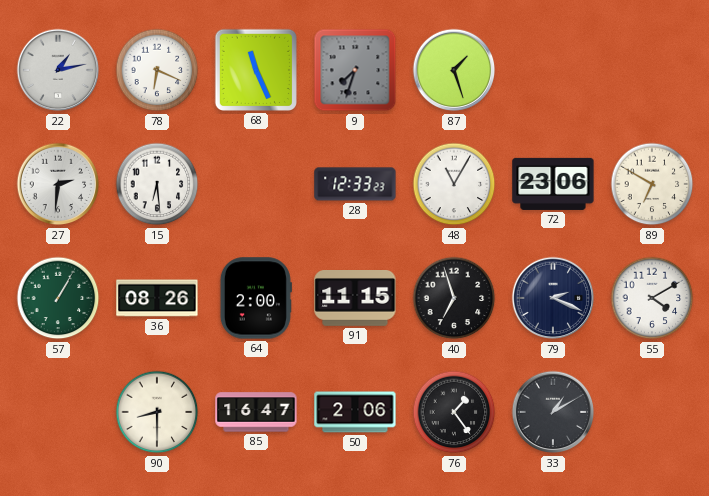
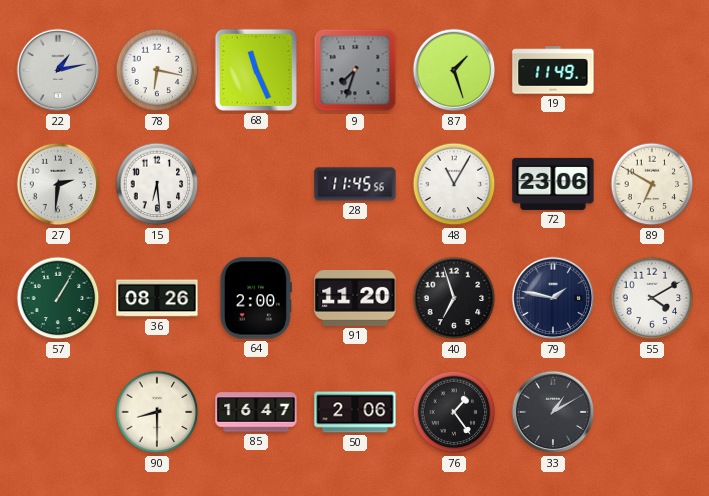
78: 6:19 -> 6:17 (157, 70)
19: none -> 11:49 (553, 70)
28: 12:33 -> 11:45 (355, 184)
91: 11:15 -> 11:20 (355, 299)
79: 2:19 -> 1:47 (553, 298)
